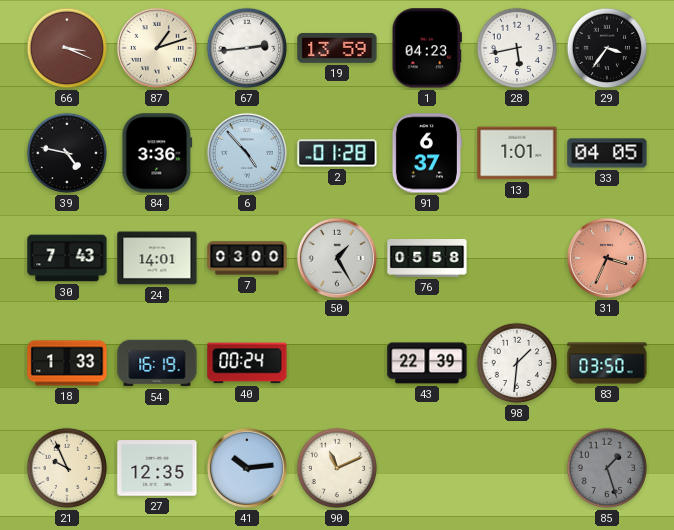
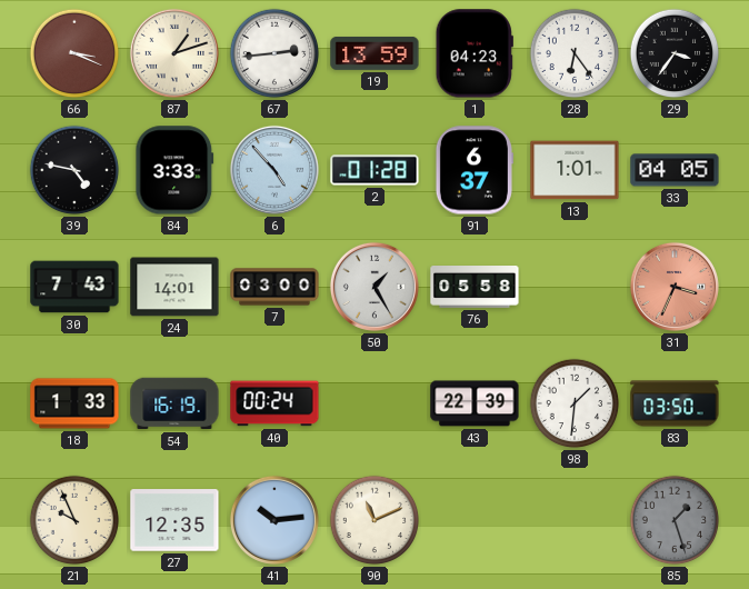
28: 5:43 -> 6:24 (575, 53)
84: 3:36 -> 3:33 (174, 170)
